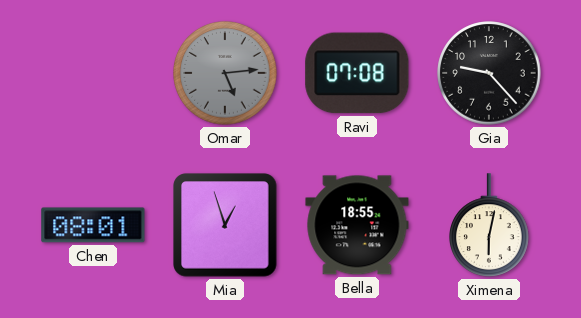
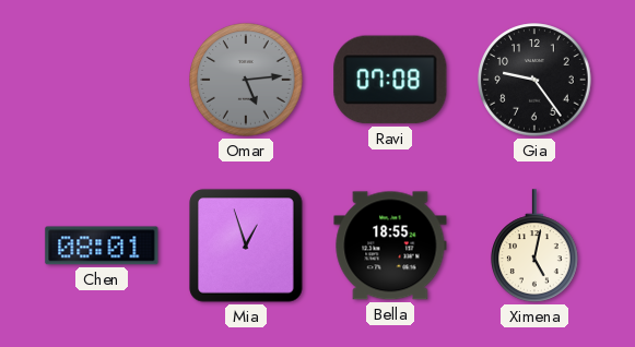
Gia: 9:23 -> 9:24 (534, 80)
Ximena: 6:02 -> 5:02 (536, 246)
